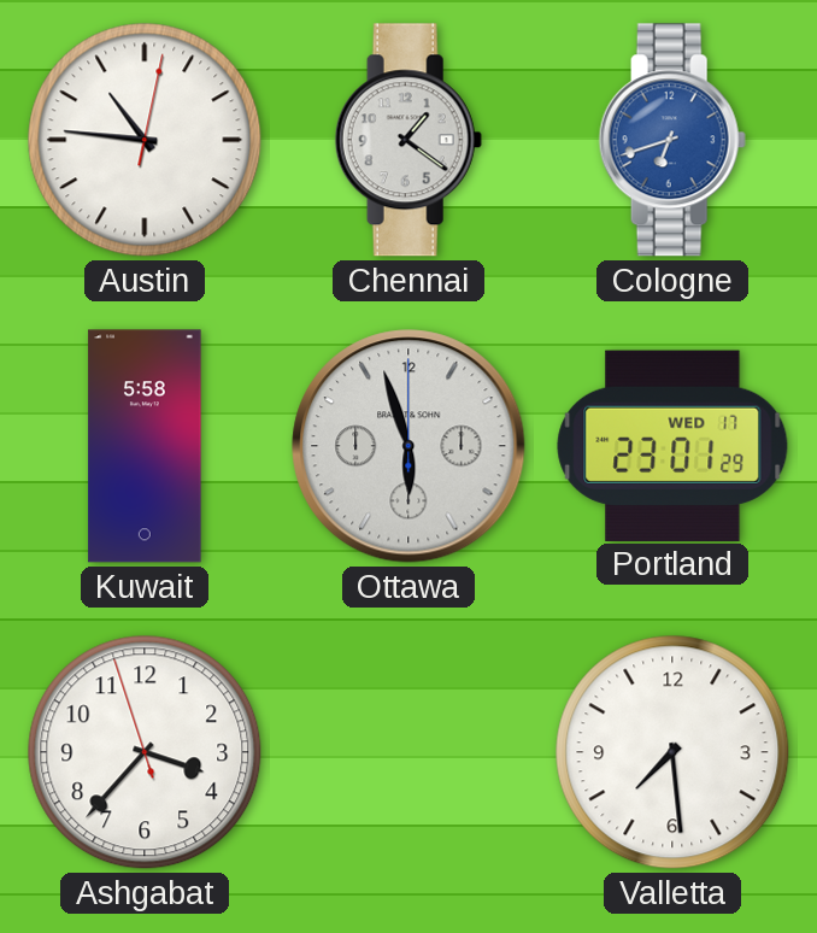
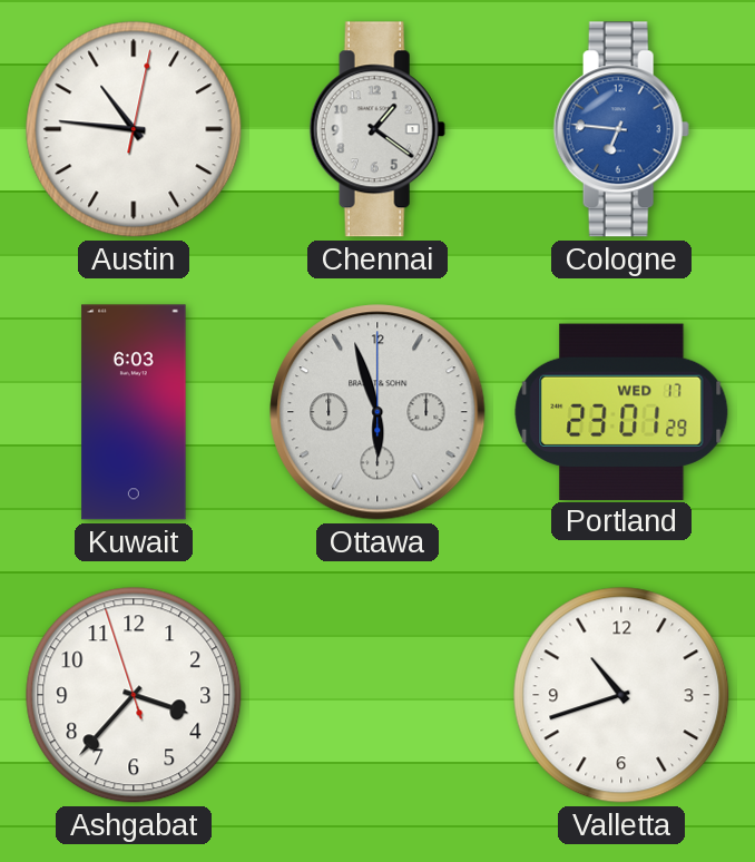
Cologne: 6:42 -> 6:46 (621, 129)
Kuwait: 5:58 -> 6:03 (134, 412)
Valletta: 7:29 -> 10:42 (621, 695)
